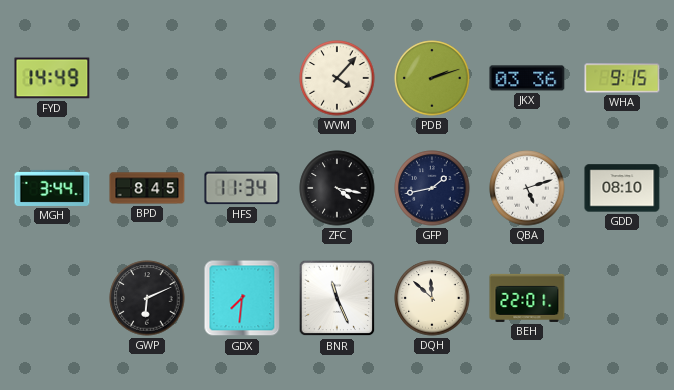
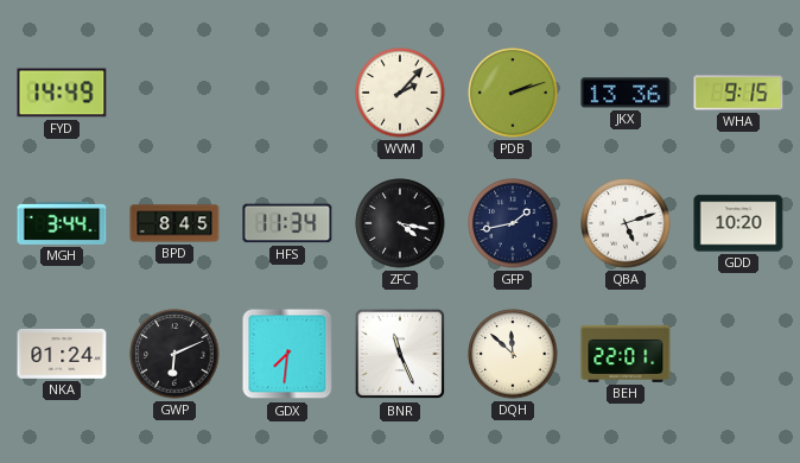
WVM: 4:07 -> 2:07 (400, 93)
JKX: 03:36 -> 13:36 (626, 93)
GDD: 08:10 -> 10:20 (738, 223)
NKA: none -> 01:24 (62, 355)
